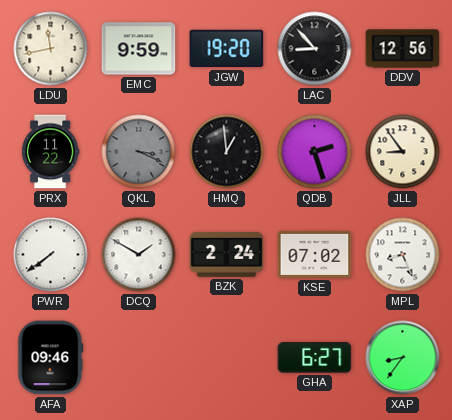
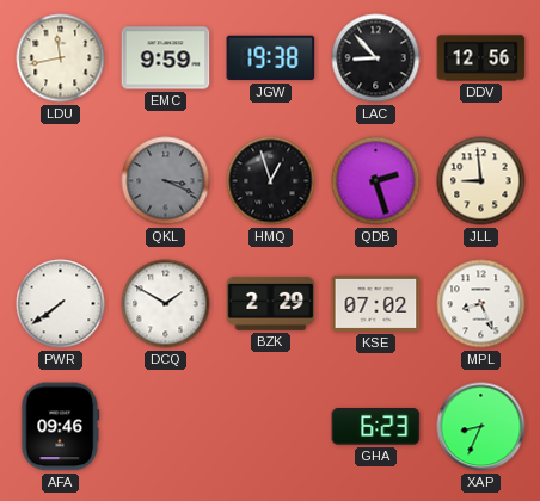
JGW: 19:20 -> 19:38 (271, 58)
PRX: 11:22 -> none (50, 152)
HMQ: 12:59 -> 12:57 (271, 181)
JLL: 8:54 -> 8:59 (481, 181)
BZK: 2:24 -> 2:29 (271, 303)
GHA: 6:27 -> 6:23 (376, 427)
XAP: 8:36 -> 8:34 (481, 427)
